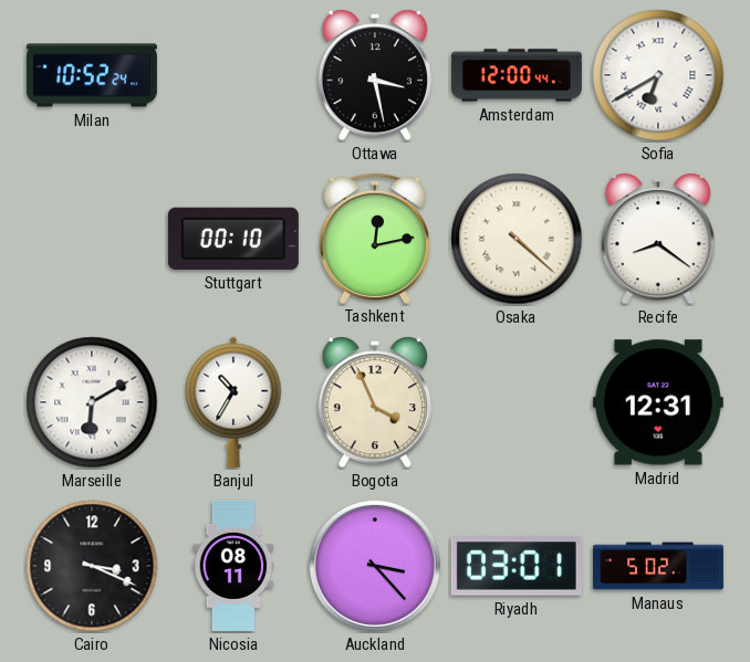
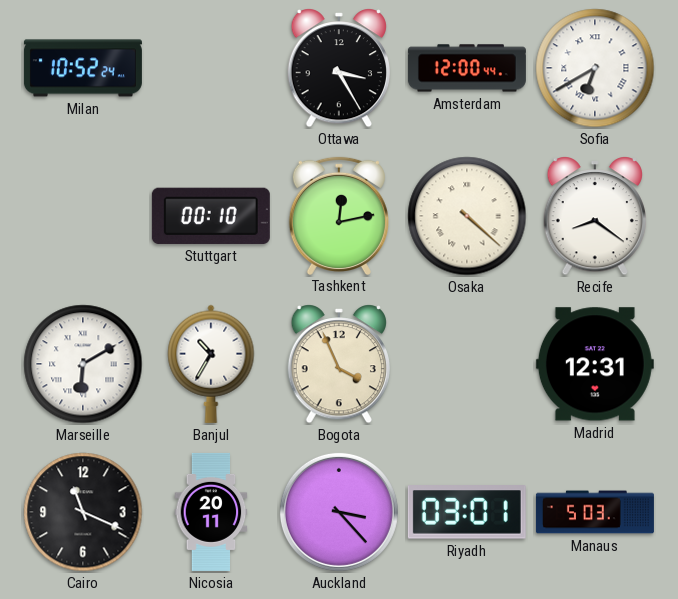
Ottawa: 3:28 -> 3:25 (338, 69)
Cairo: 3:19 -> 11:19 (83, 512)
Nicosia: 08:11 -> 20:11 (211, 512)
Manaus: 5:02 -> 5:03 (595, 512)
